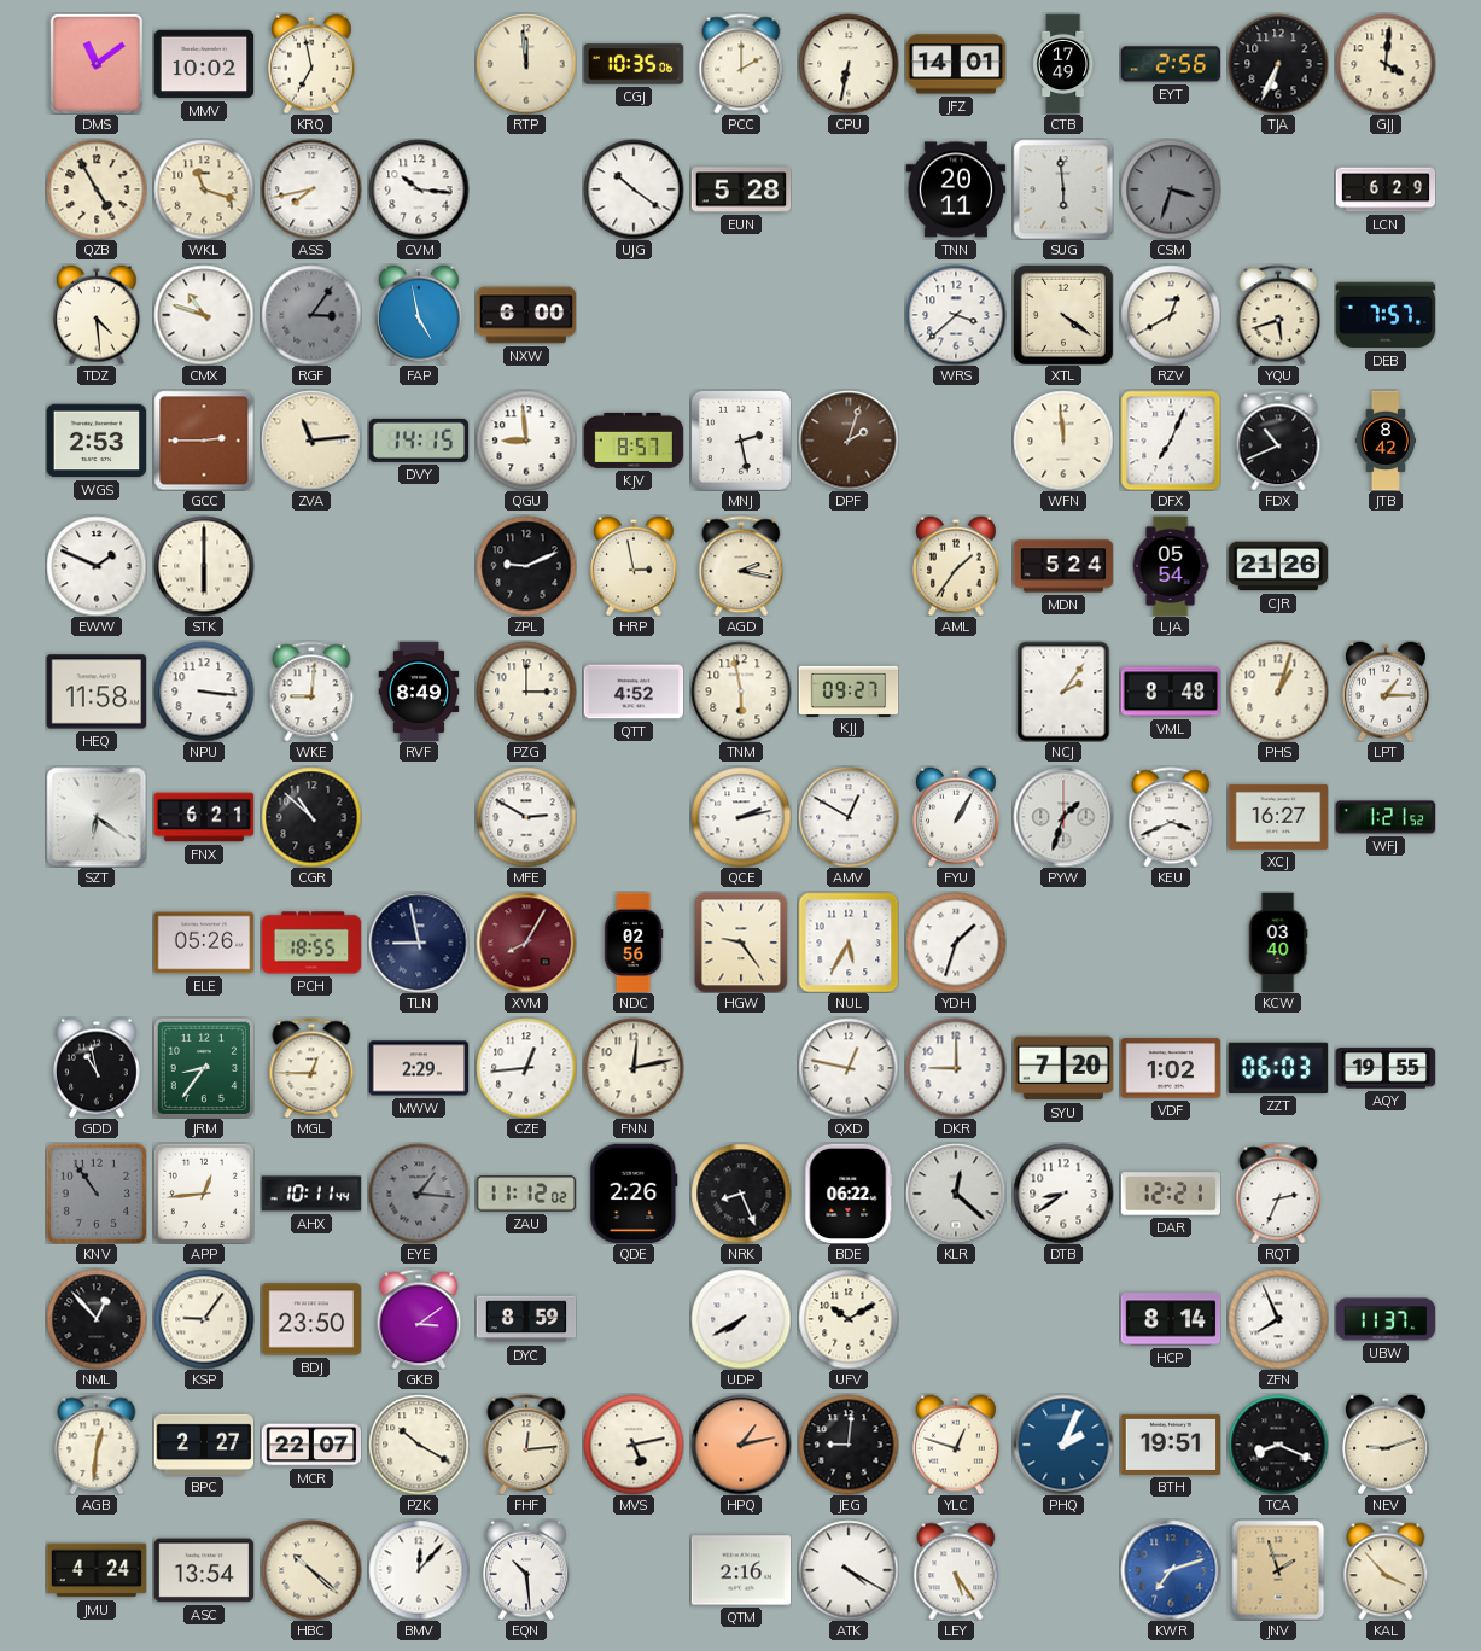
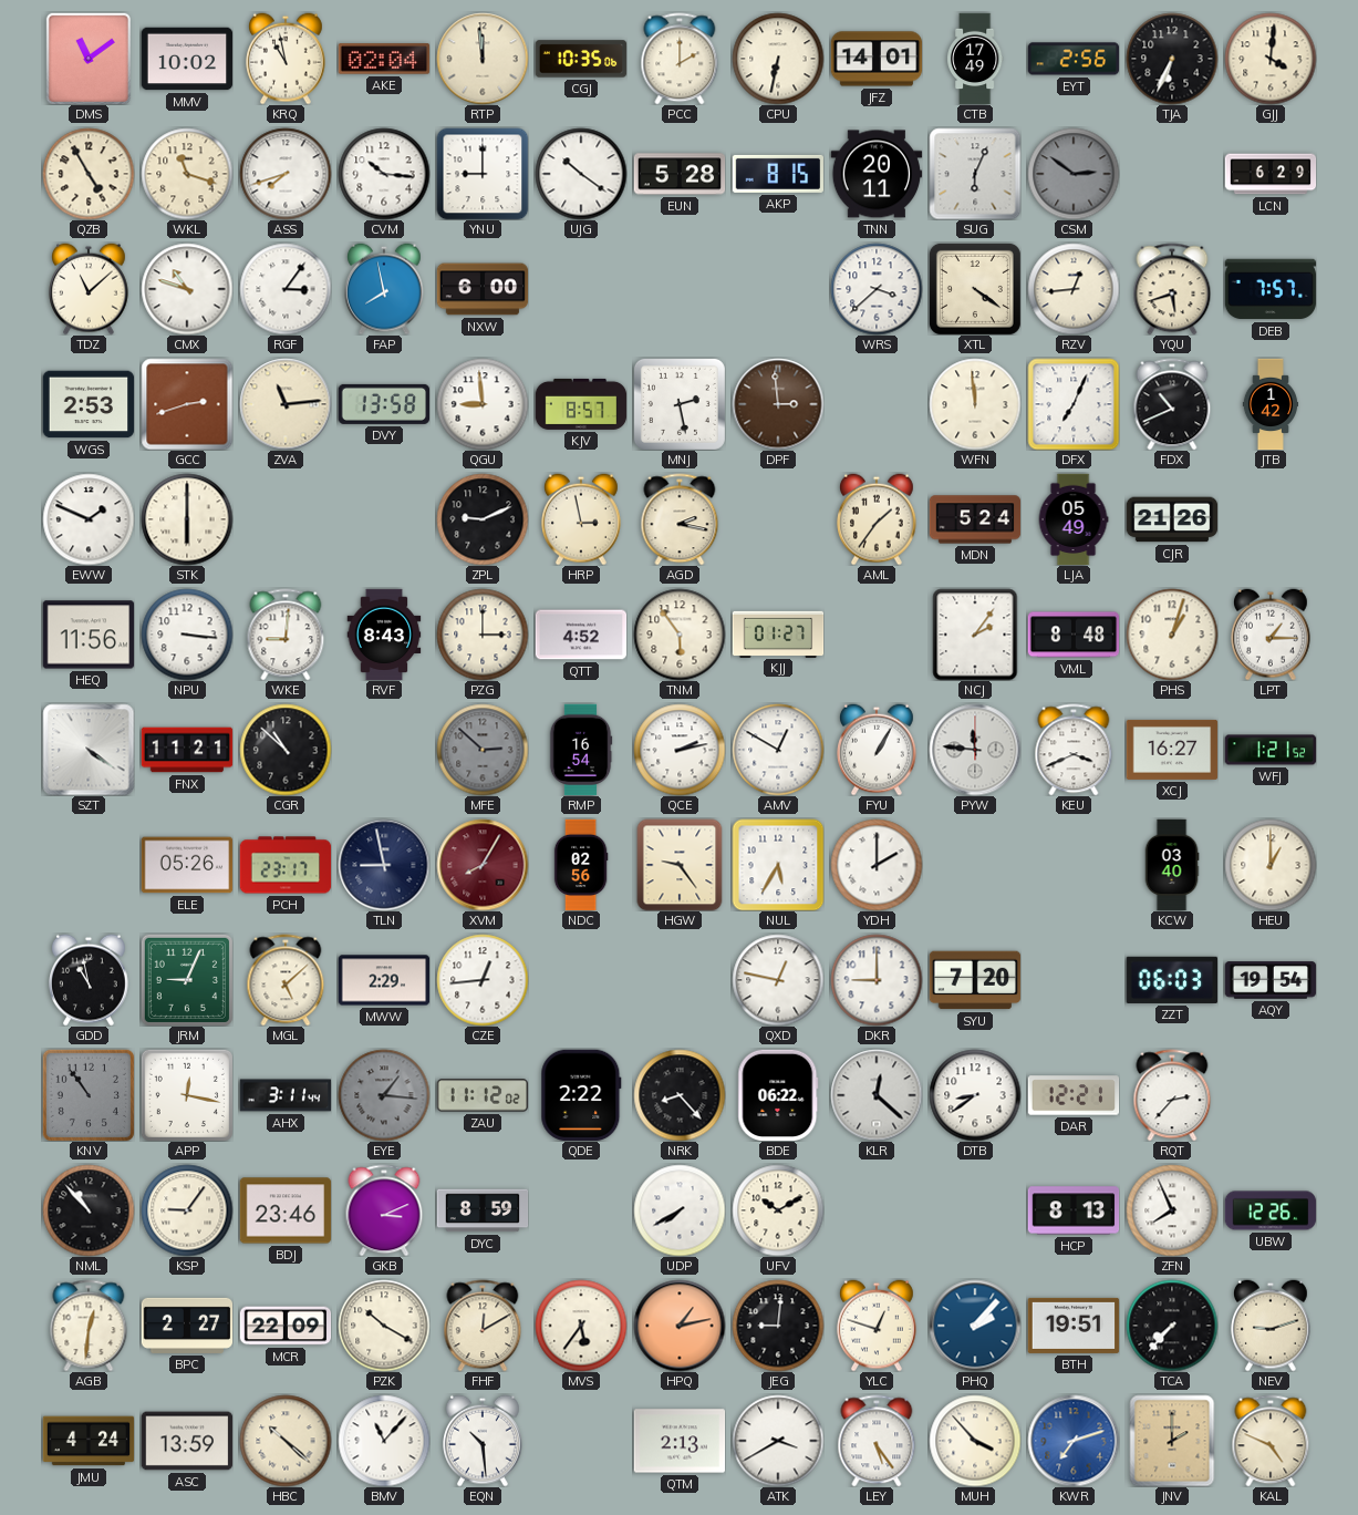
KRQ: 6:58 -> 10:58 (287, 59)
AKE: none -> 02:04 (384, 59)
ASS: 7:43 -> 7:42 (286, 174)
YNU: none -> 9:00 (483, 174)
AKP: none -> 8:15 (777, 174)
SUG: 5:59 -> 6:04 (975, 174)
CSM: 3:33 -> 2:51 (1074, 174)
TDZ: 4:29 -> 11:08 (90, 289)
RGF dial: grey -> white (286, 289)
FAP: 4:58 -> 7:58 (385, 289)
RZV: 12:40 -> 12:44 (1074, 289)
GCC: 2:45 -> 2:42 (187, 404)
DVY: 14:15 -> 13:58 (383, 404)
DPF: 2:03 -> 2:59 (778, 404)
JTB: 8:42 -> 1:42 (1269, 404)
LJA: 05:54 -> 05:49 (1074, 519)
HEQ: 11:58 -> 11:56 (89, 635)
RVF: 8:49 -> 8:43 (384, 635)
TNM: 5:58 -> 5:54 (680, 635)
KJJ: 09:27 -> 01:27 (778, 633)
SZT: 6:21 -> 4:21 (89, 750)
FNX: 6:21 -> 11:21 (187, 750)
MFE: 2:50 -> 2:52 (483, 750)
MFE dial: white -> grey (483, 750)
RMP: none -> 16:54 (581, 750)
PYW: 1:33 -> 11:46 (975, 750)
PCH: 18:55 -> 23:17 (286, 865)
YDH: 1:33 -> 2:00 (877, 865)
HEU: none -> 1:00 (1271, 865)
JRM: 8:36 -> 9:04 (187, 980)
MGL: 12:45 -> 5:08 (286, 980)
FNN: 12:13 -> none (634, 1068)
VDF: 1:02 -> none (1171, 1068)
AQY: 19:55 -> 19:54 (1271, 980)
APP: 12:44 -> 12:17 (187, 1095)
AHX: 10:11 -> 3:11 (286, 1095)
QDE: 2:26 -> 2:22 (581, 1094)
NRK: 8:26 -> 8:23 (680, 1095)
RQT: 2:34 -> 2:37 (1172, 1095)
NML: 12:53 -> 10:53 (89, 1210)
BDJ: 23:50 -> 23:46 (286, 1210)
GKB: 3:09 -> 3:11 (384, 1210)
HCP: 8:14 -> 8:13 (1074, 1210)
UBW: 11:37 -> 12:26 (1271, 1210)
MCR: 22:07 -> 22:09 (286, 1326)
FHF: 12:14 -> 12:10 (483, 1326)
MVS: 5:13 -> 5:36 (581, 1326)
PHQ: 2:04 -> 2:07 (975, 1326)
TCA: 8:19 -> 7:37 (1172, 1326)
ASC: 13:54 -> 13:59 (187, 1441)
BMV: 12:07 -> 11:07 (384, 1441)
QTM: 2:16 -> 2:13 (680, 1441)
ATK: 4:20 -> 3:40 (778, 1441)
MUH: none -> 3:53 (975, 1441)
JNV: 1:57 -> 2:00 (1172, 1441)
KAL: 3:53 -> 4:49 (1271, 1441)
